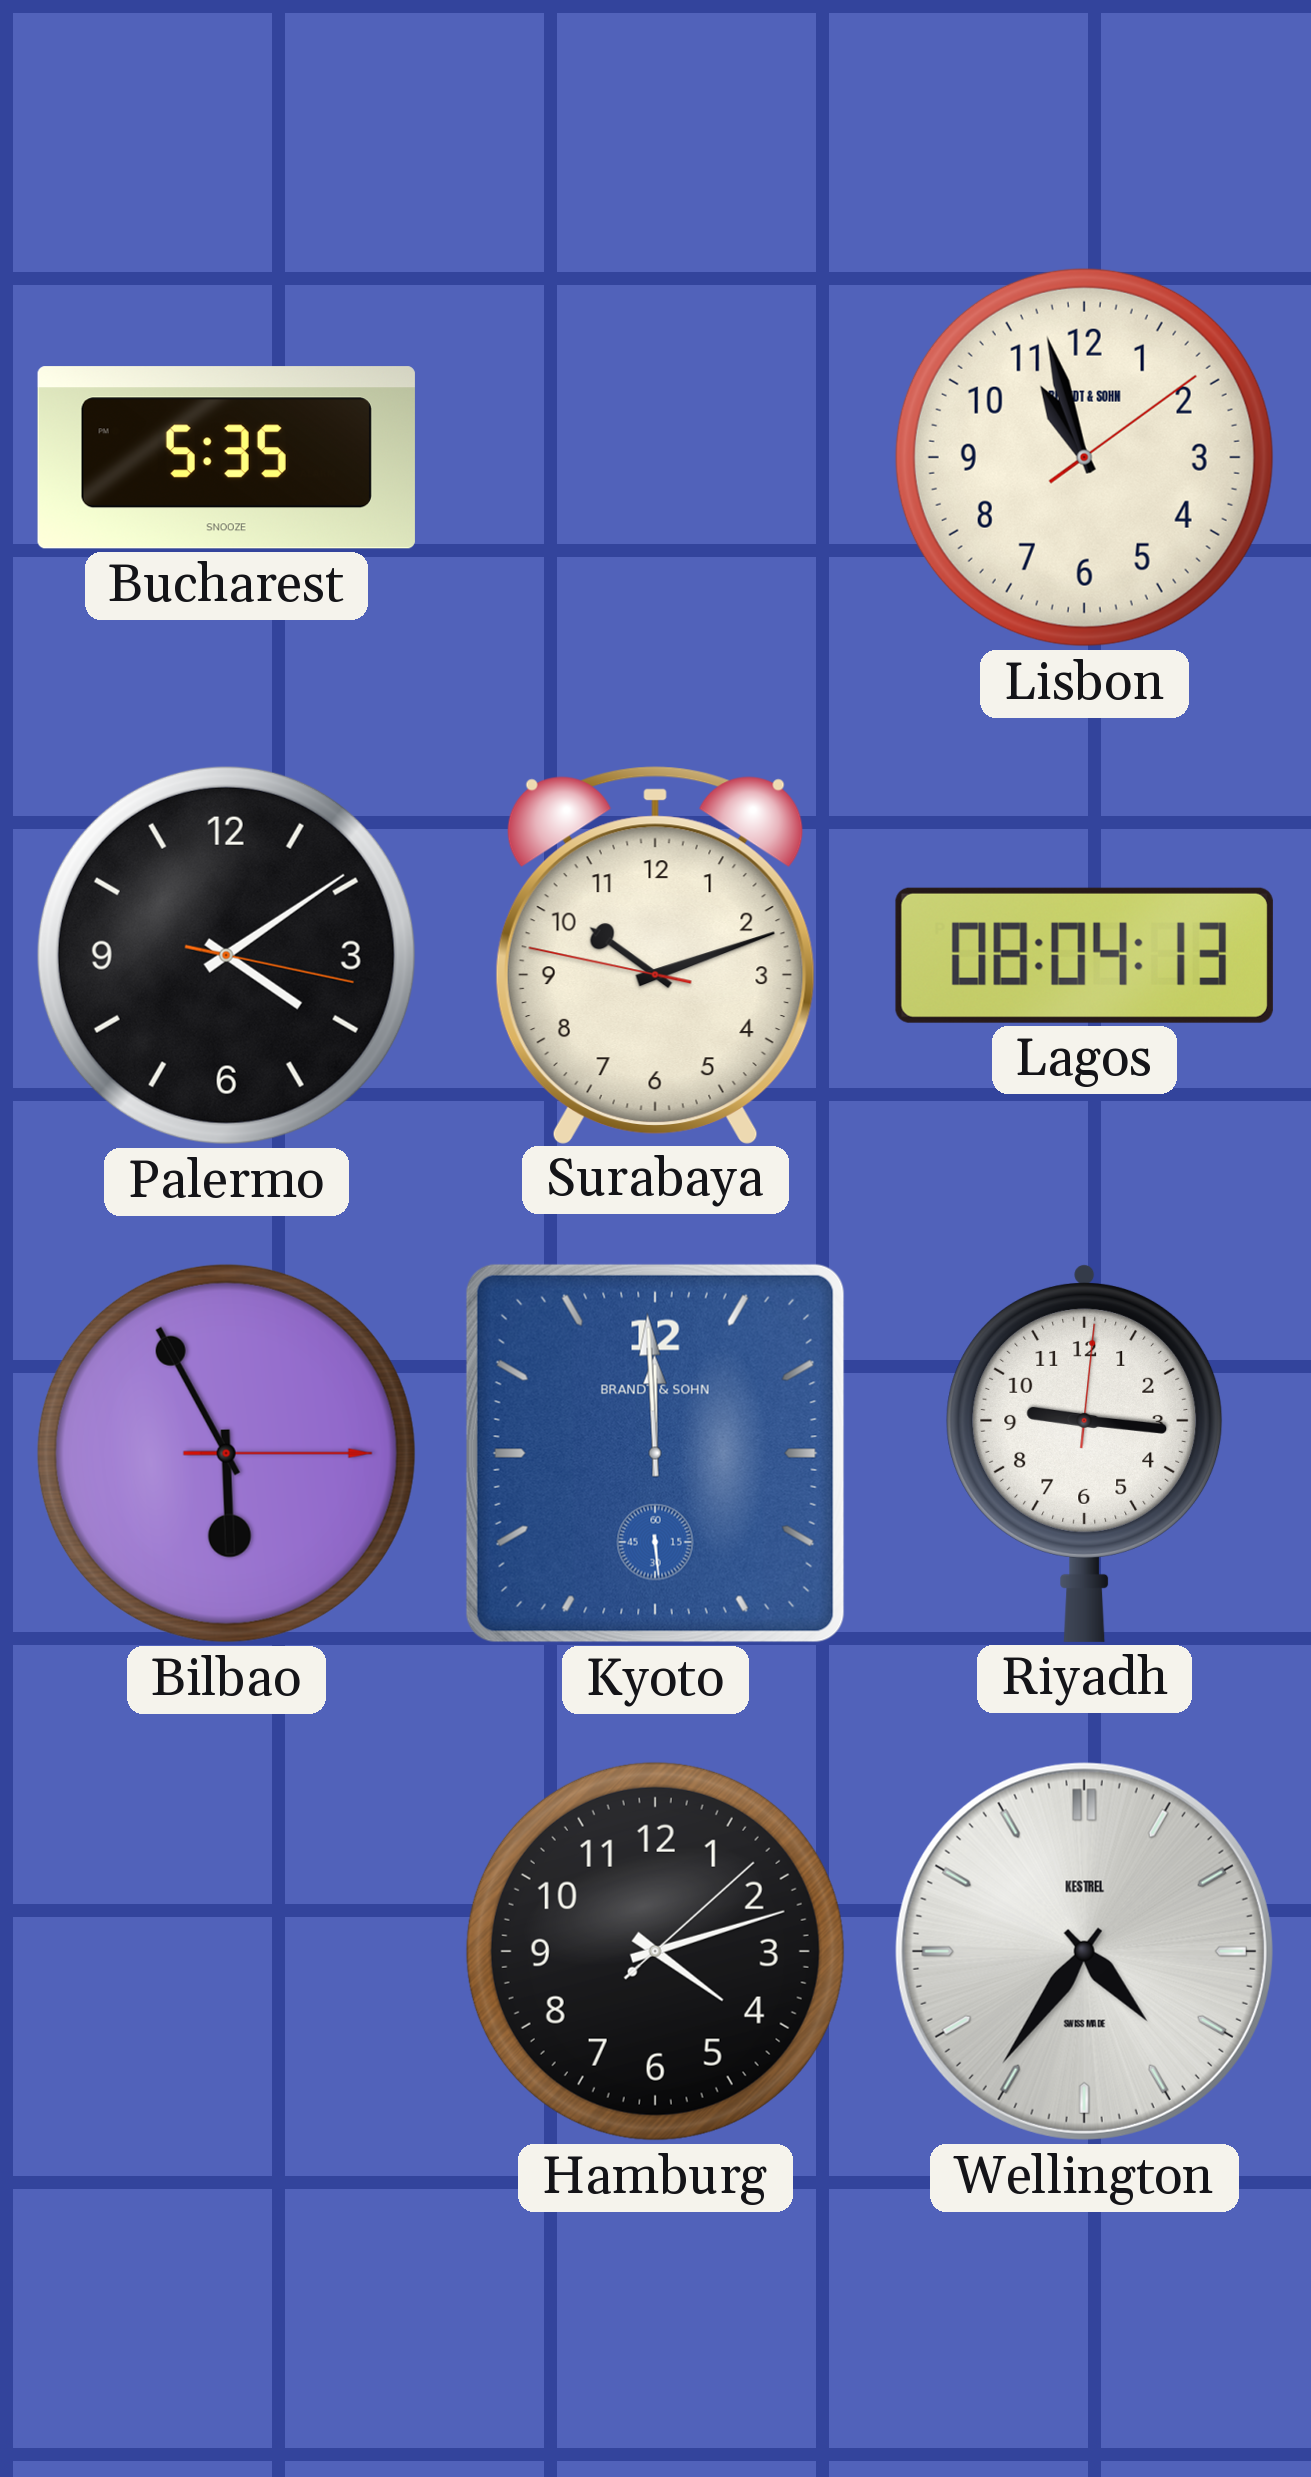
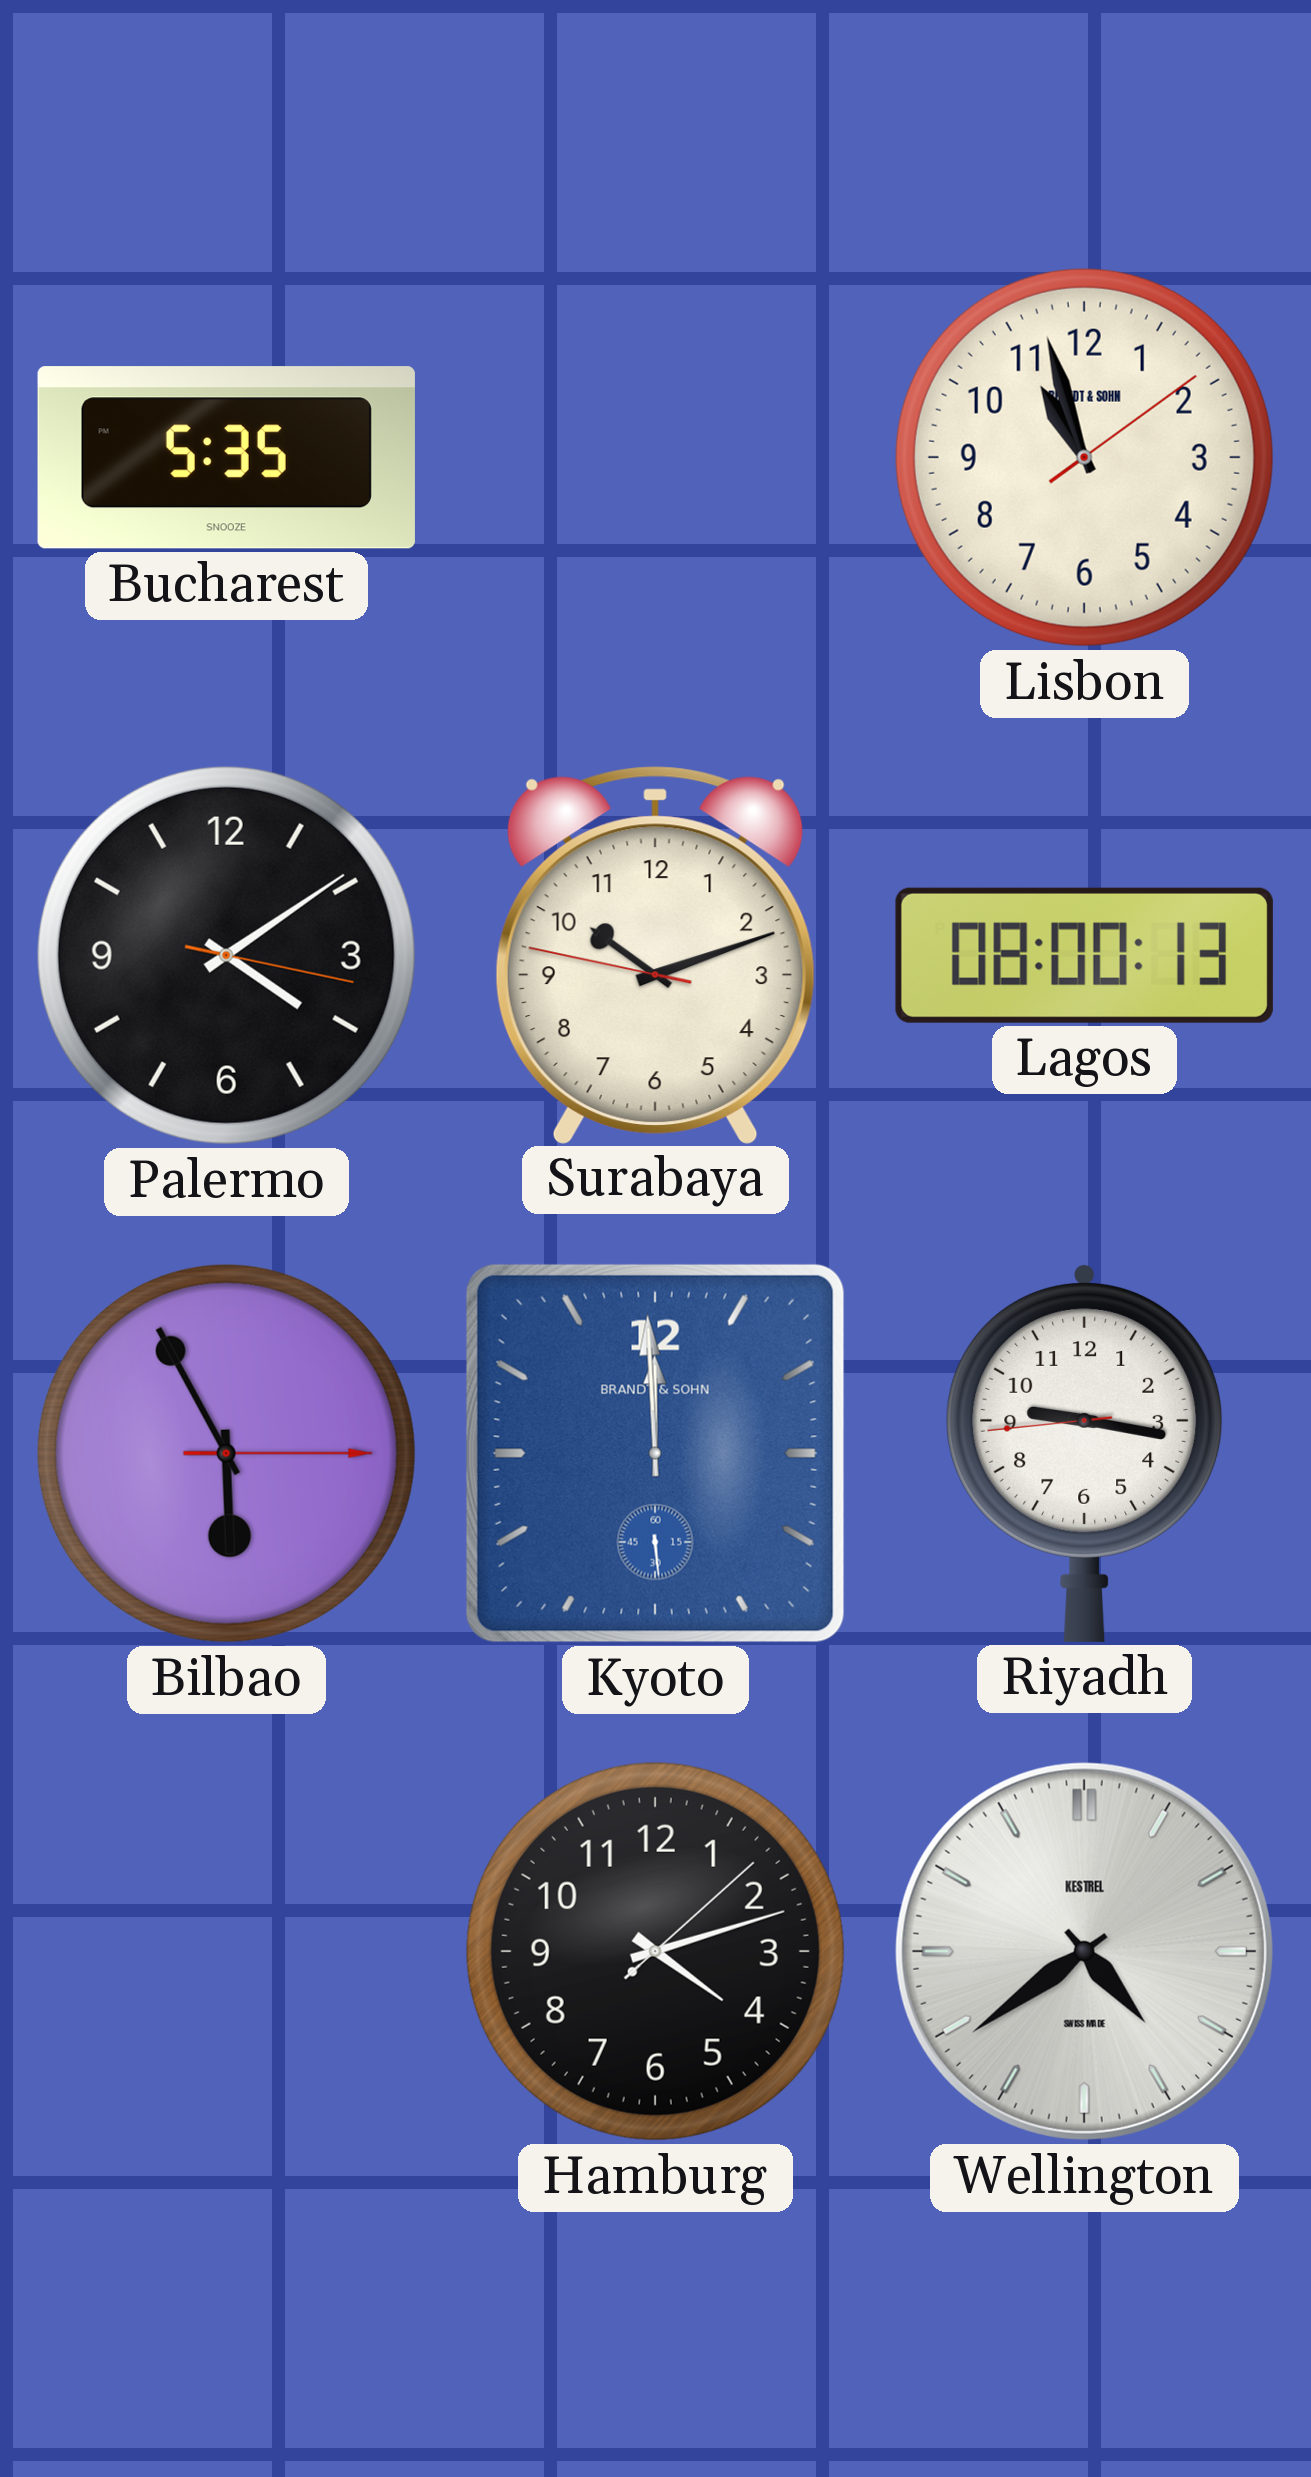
Lagos: 08:04 -> 08:00 (1084, 955)
Riyadh: 9:16:01 -> 9:16:44 (1085, 1453)
Wellington: 4:36 -> 4:39 (1084, 1951)
